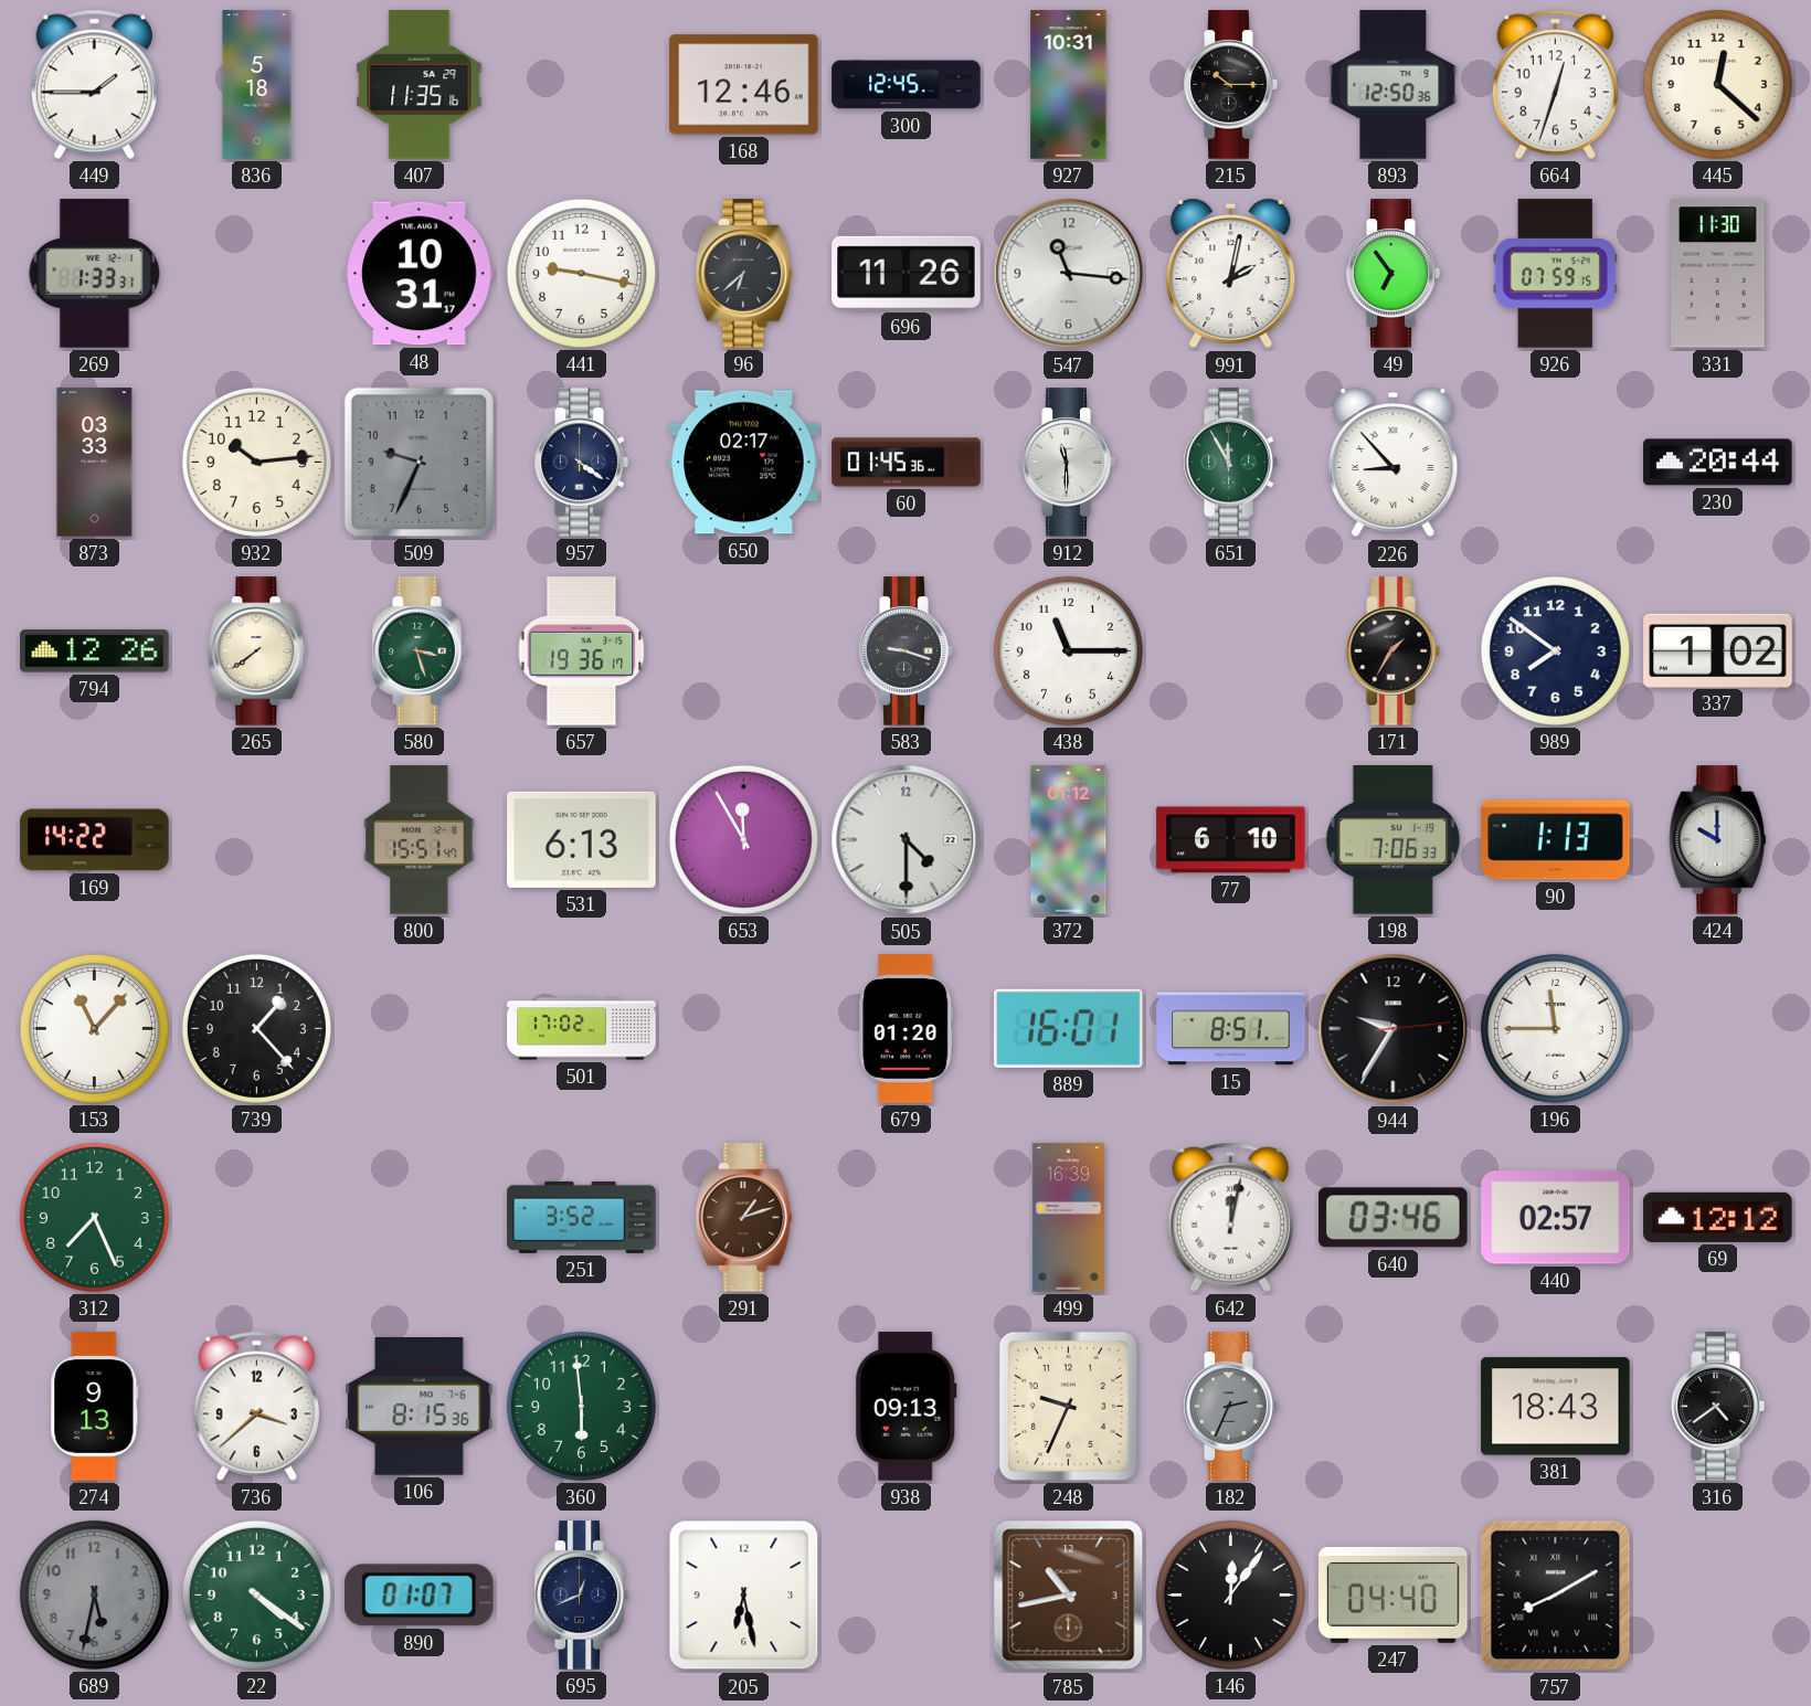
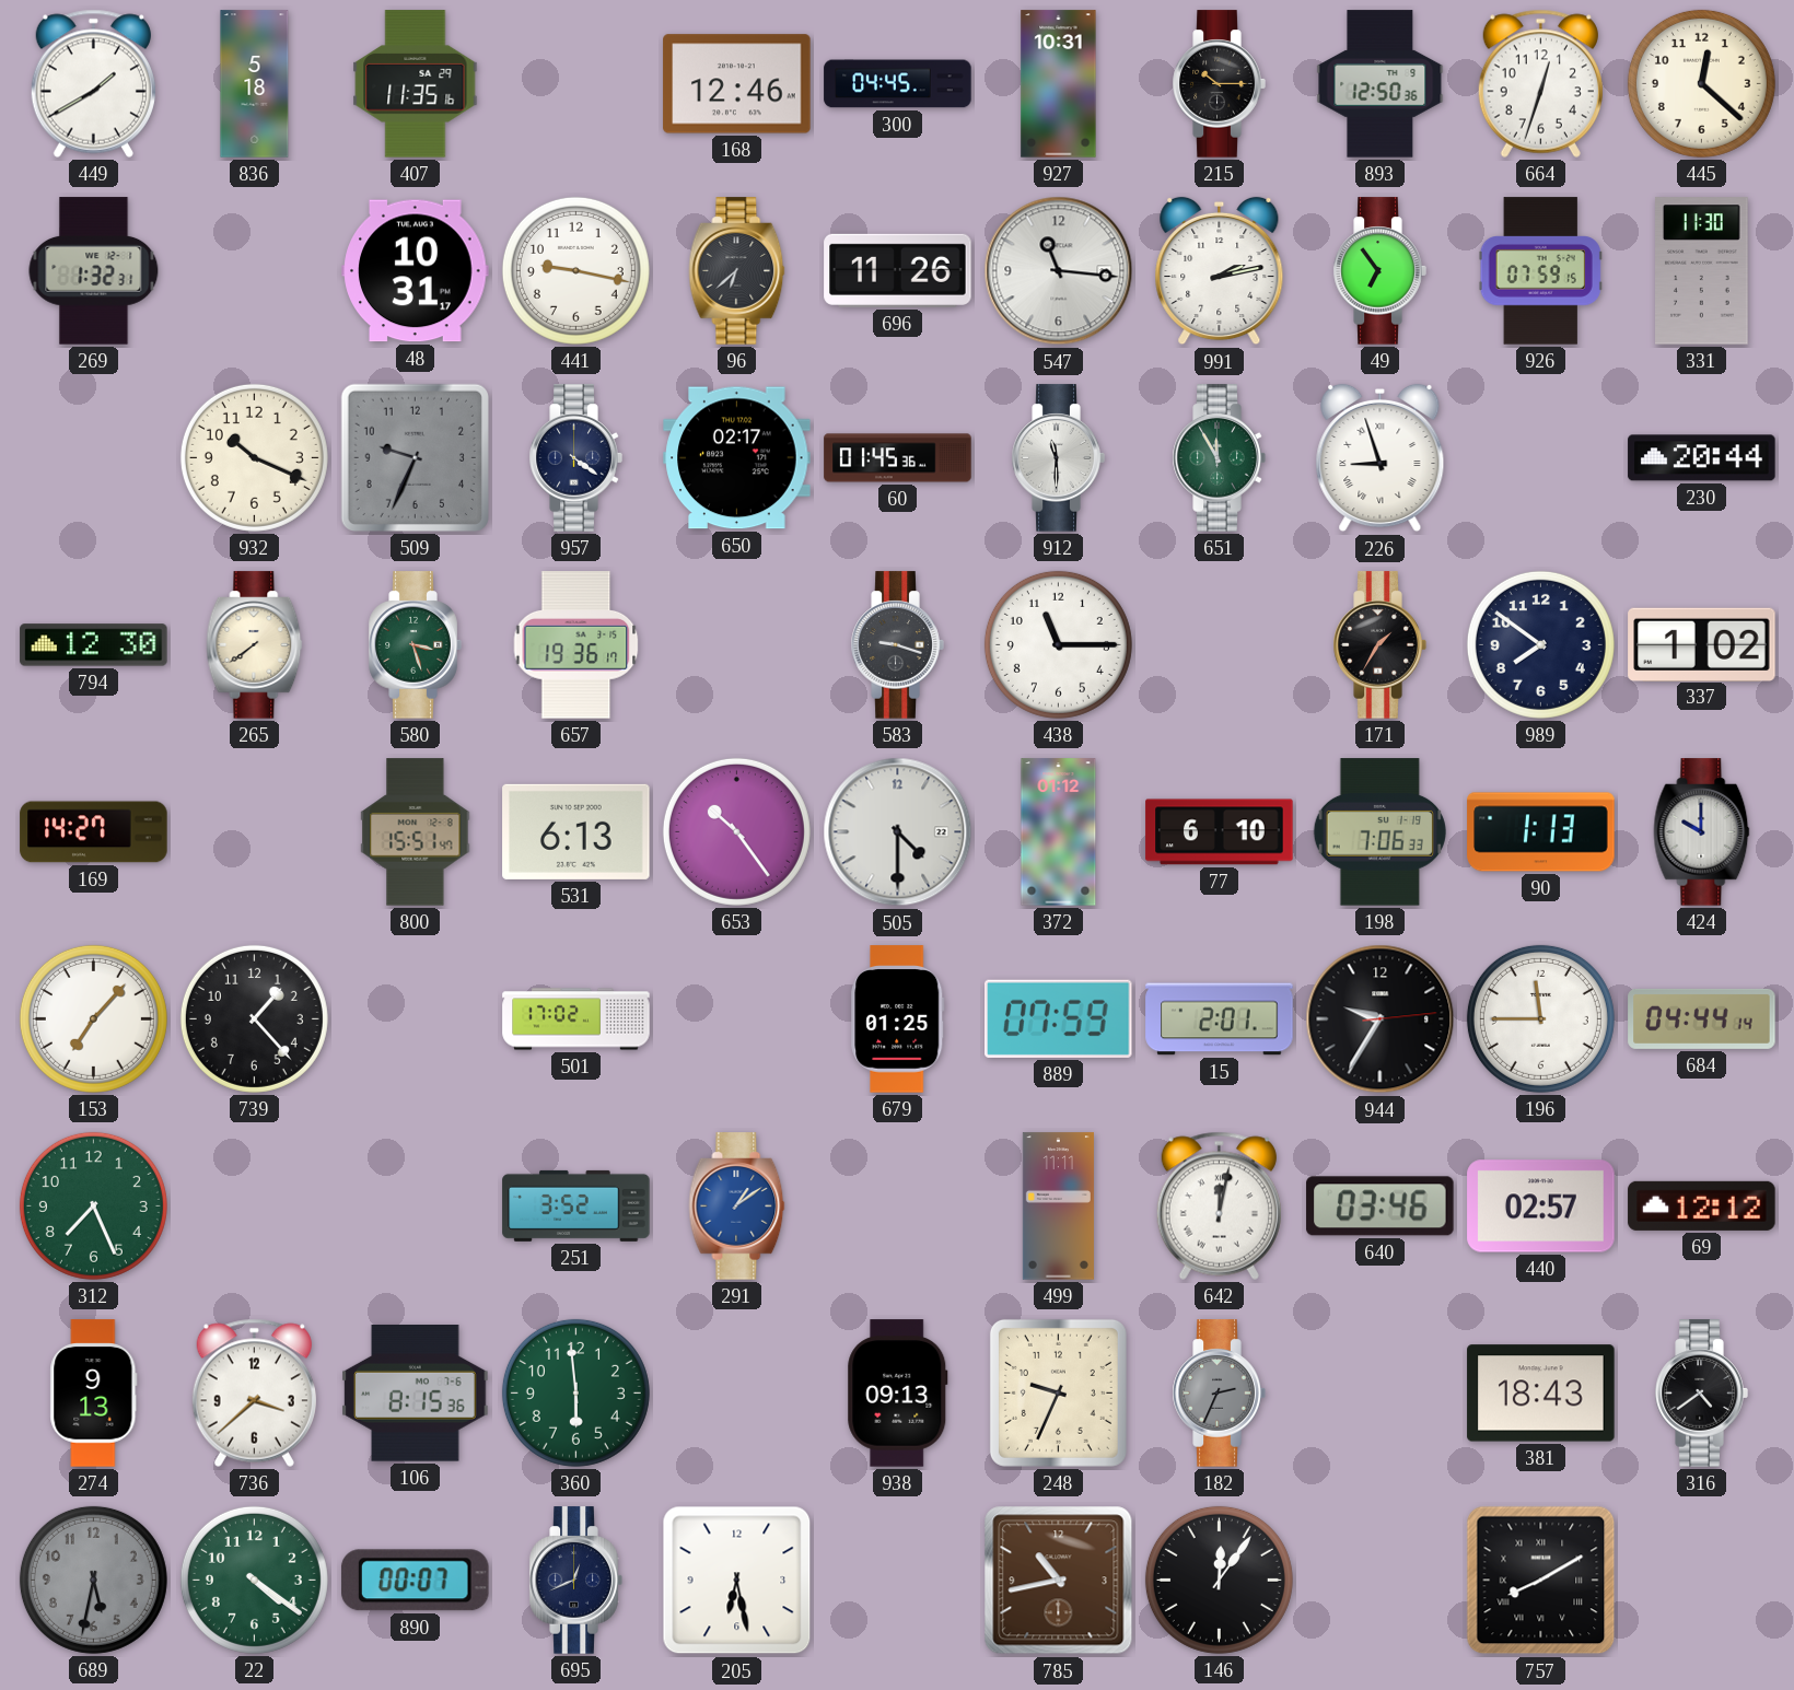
449: 1:45 -> 1:40 (93, 83)
300: 12:45 -> 04:45 (898, 84)
269: 1:33 -> 1:32 (94, 271)
991: 2:02 -> 2:13 (1220, 271)
873: 03:33 -> none (95, 463)
932: 10:14 -> 10:19 (254, 457)
226: 8:53 -> 8:57 (1381, 458)
794: 12:26 -> 12:30 (94, 645)
169: 14:22 -> 14:27 (94, 832)
653: 11:55 -> 10:24 (736, 831)
153: 11:07 -> 7:07 (93, 1018)
679: 01:20 -> 01:25 (898, 1019)
889: 16:01 -> 07:59 (1059, 1018)
15: 8:51 -> 2:01 (1220, 1019)
684: none -> 04:44 (1702, 1018)
291: 1:12 -> 1:09 (737, 1207)
291 dial: brown -> blue (737, 1207)
499: 16:39 -> 11:11 (1058, 1207)
890: 01:07 -> 00:07 (415, 1581)
247: 04:40 -> none (1394, 1594)
